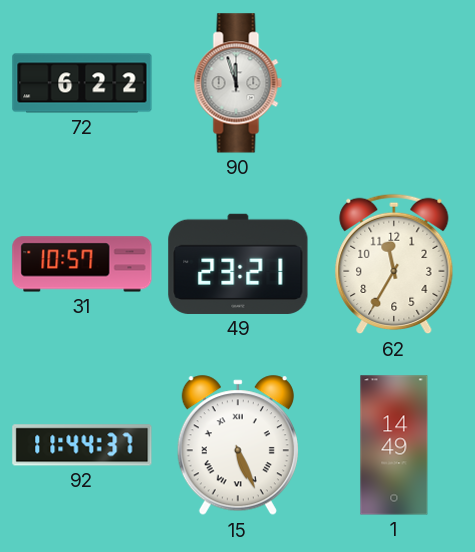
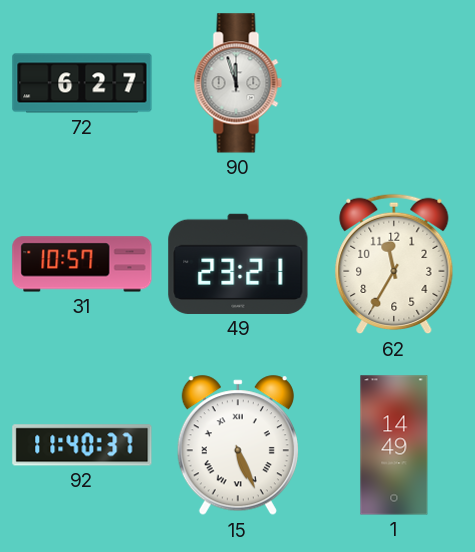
72: 6:22 -> 6:27 (82, 83)
92: 11:44 -> 11:40 (82, 445)
